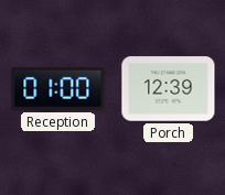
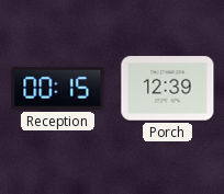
Reception: 01:00 -> 00:15 (58, 89)
